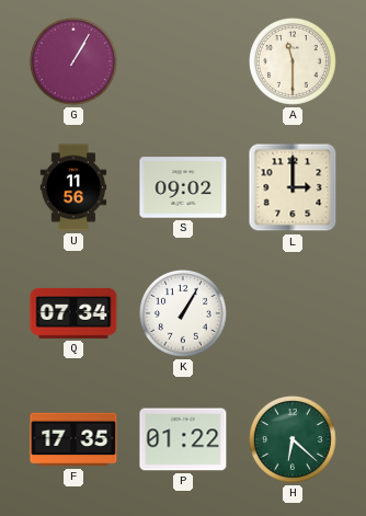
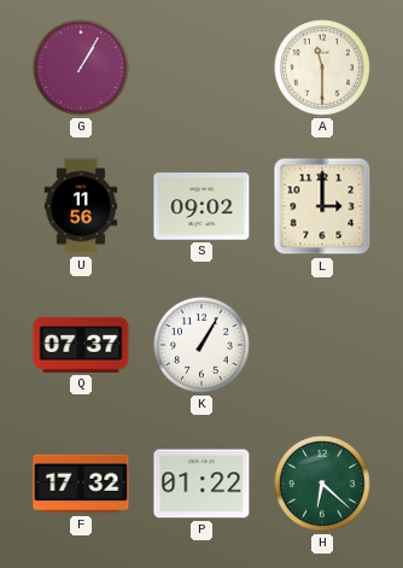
Q: 07:34 -> 07:37 (81, 345)
F: 17:35 -> 17:32 (81, 484)
